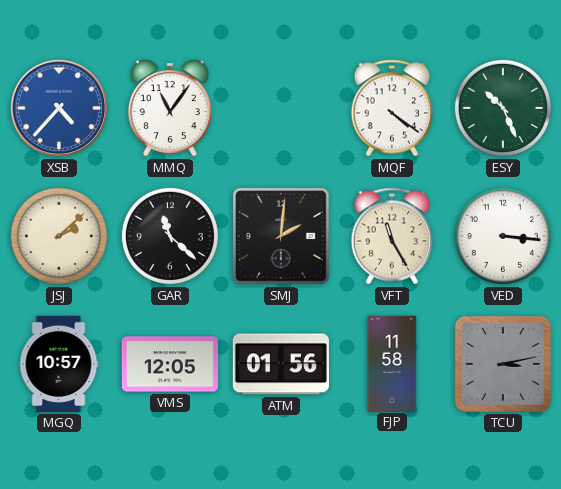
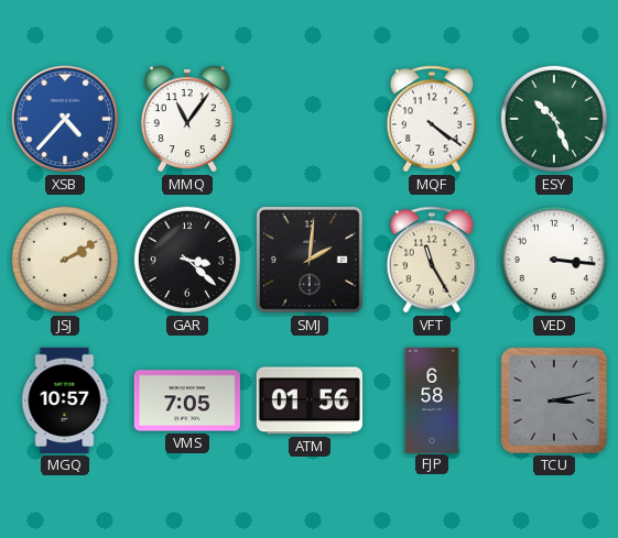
JSJ: 2:08 -> 2:10 (65, 260)
GAR: 11:22 -> 3:22 (187, 260)
VMS: 12:05 -> 7:05 (187, 400)
FJP: 11:58 -> 6:58 (432, 399)
